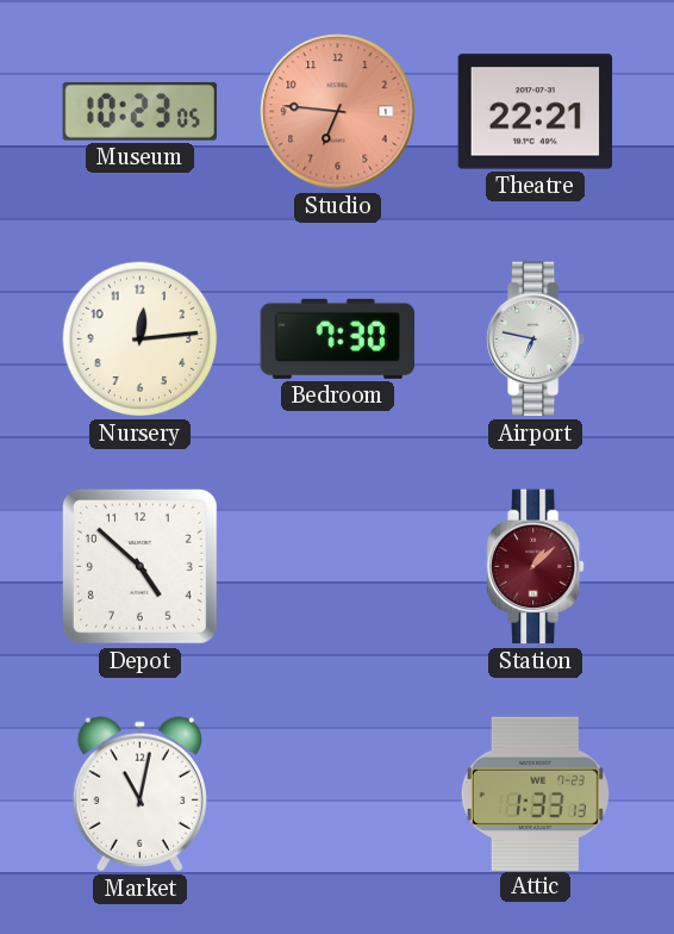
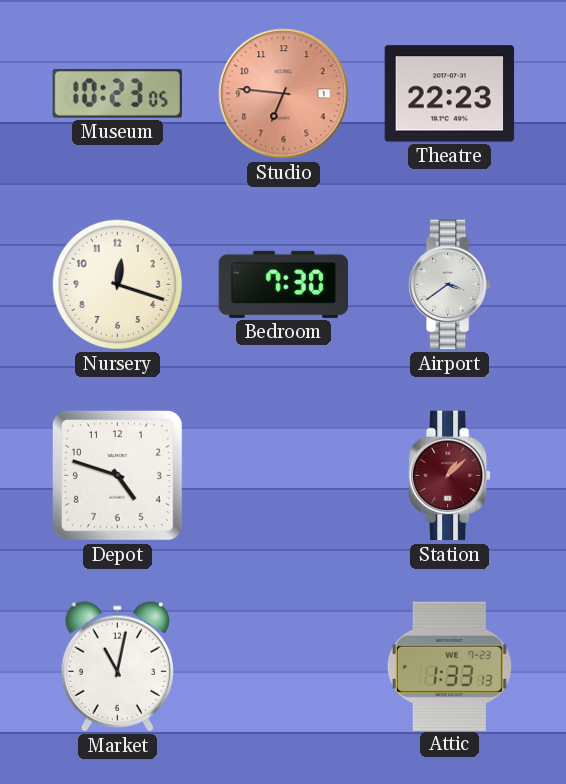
Theatre: 22:21 -> 22:23 (450, 94)
Nursery: 12:14 -> 12:18 (118, 285)
Airport: 6:47 -> 3:39 (449, 285)
Depot: 4:52 -> 4:48 (117, 475)
